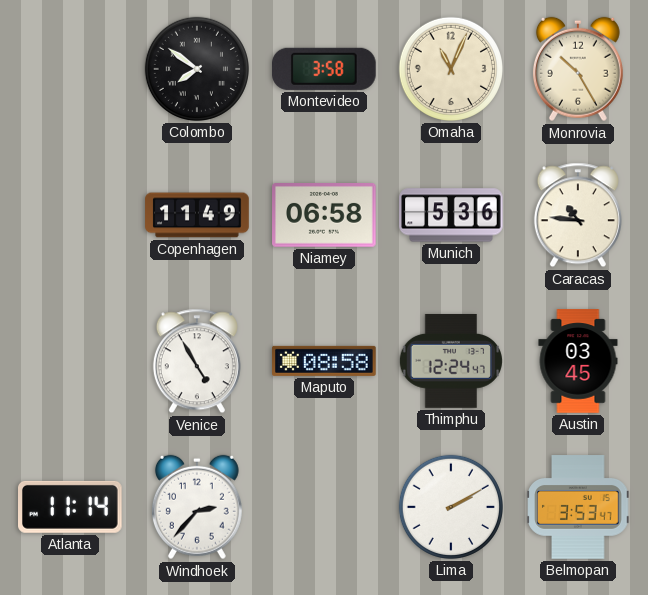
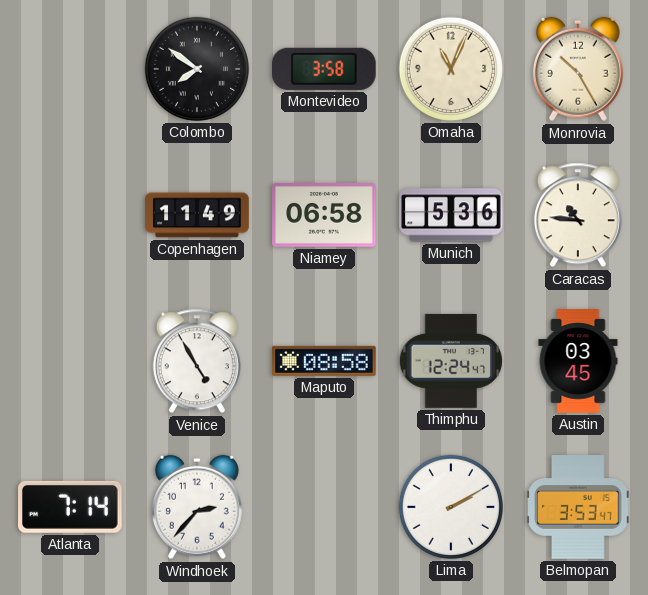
Atlanta: 11:14 -> 7:14 (71, 507)
